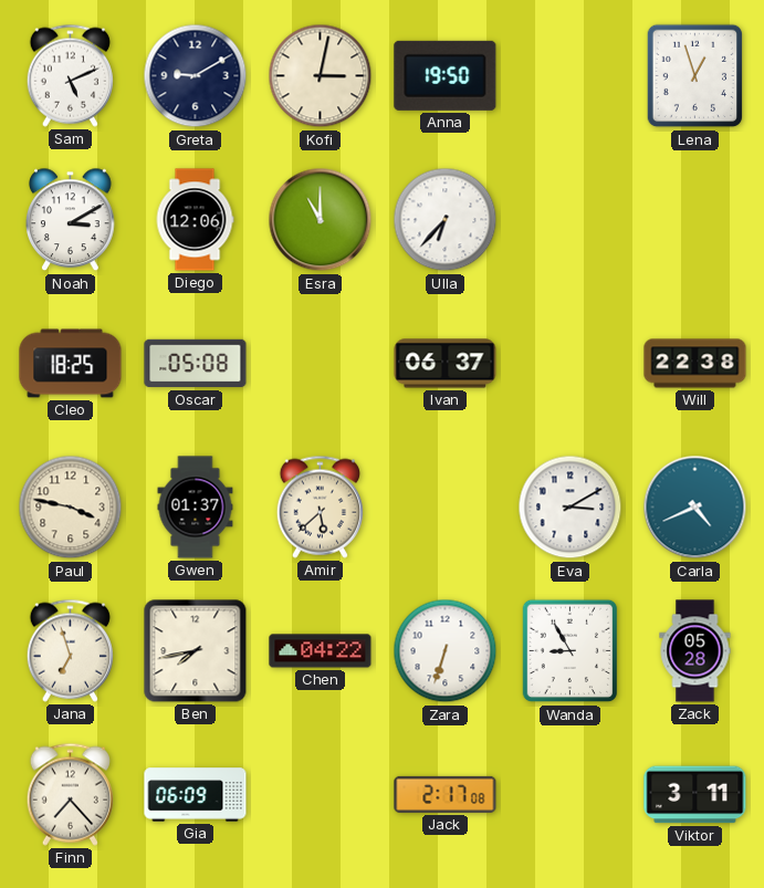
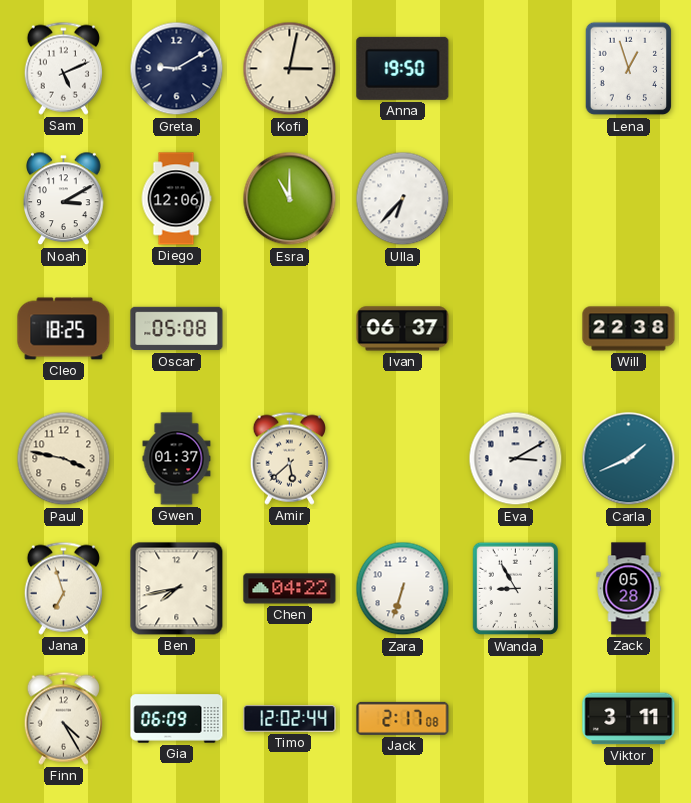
Carla: 4:41 -> 1:41 (629, 459)
Finn: 7:23 -> 4:25 (63, 718)
Timo: none -> 12:02 (290, 719)
